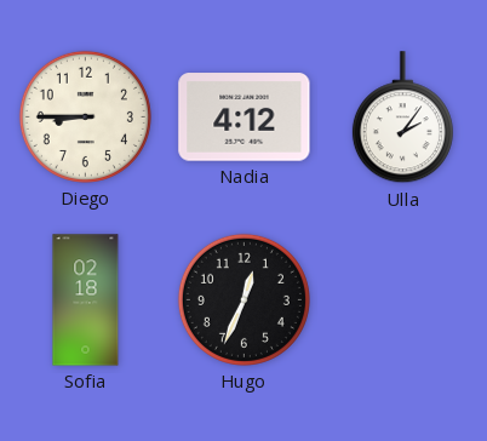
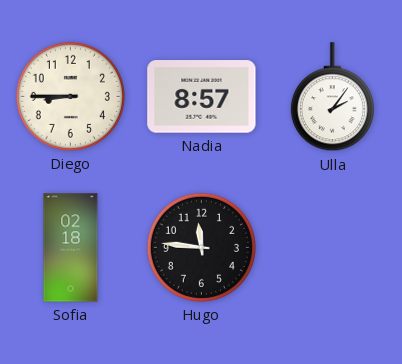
Nadia: 4:12 -> 8:57 (202, 97)
Hugo: 12:34 -> 11:46 (201, 247)
